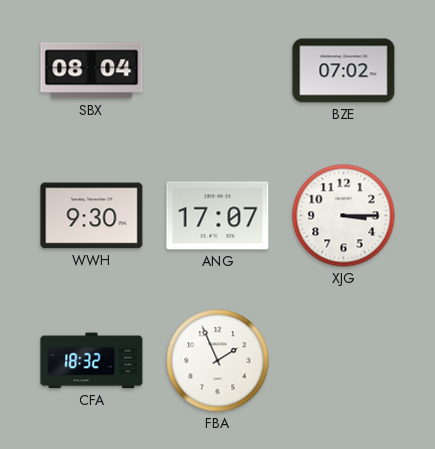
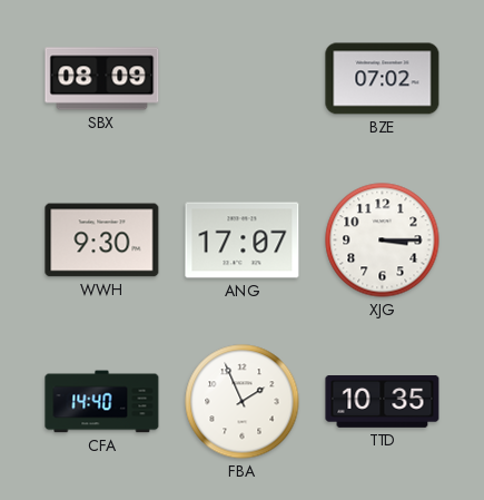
SBX: 08:04 -> 08:09 (102, 79)
CFA: 18:32 -> 14:40 (102, 402)
TTD: none -> 10:35 (383, 402)
